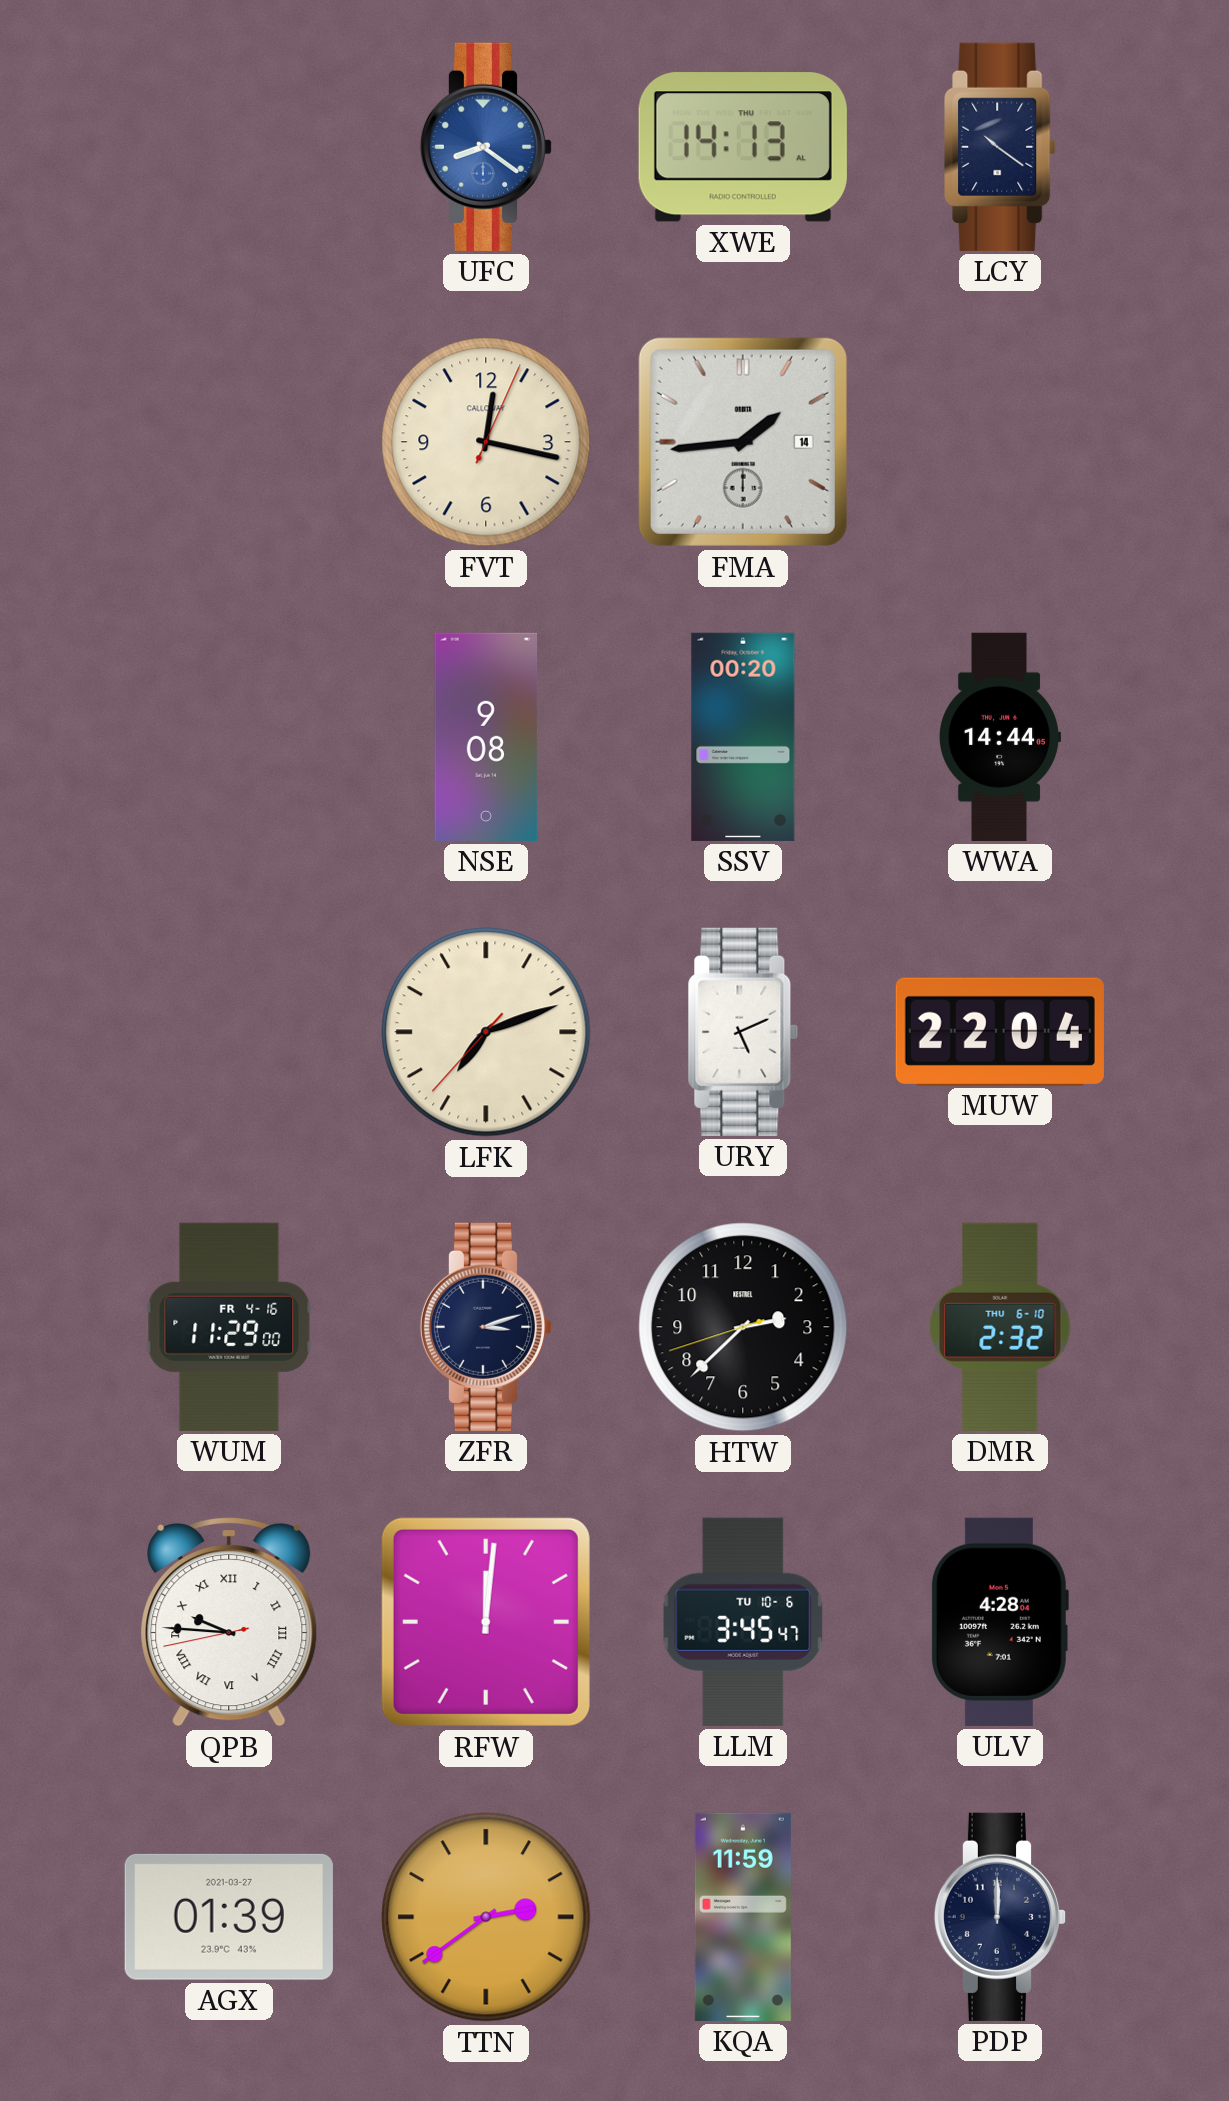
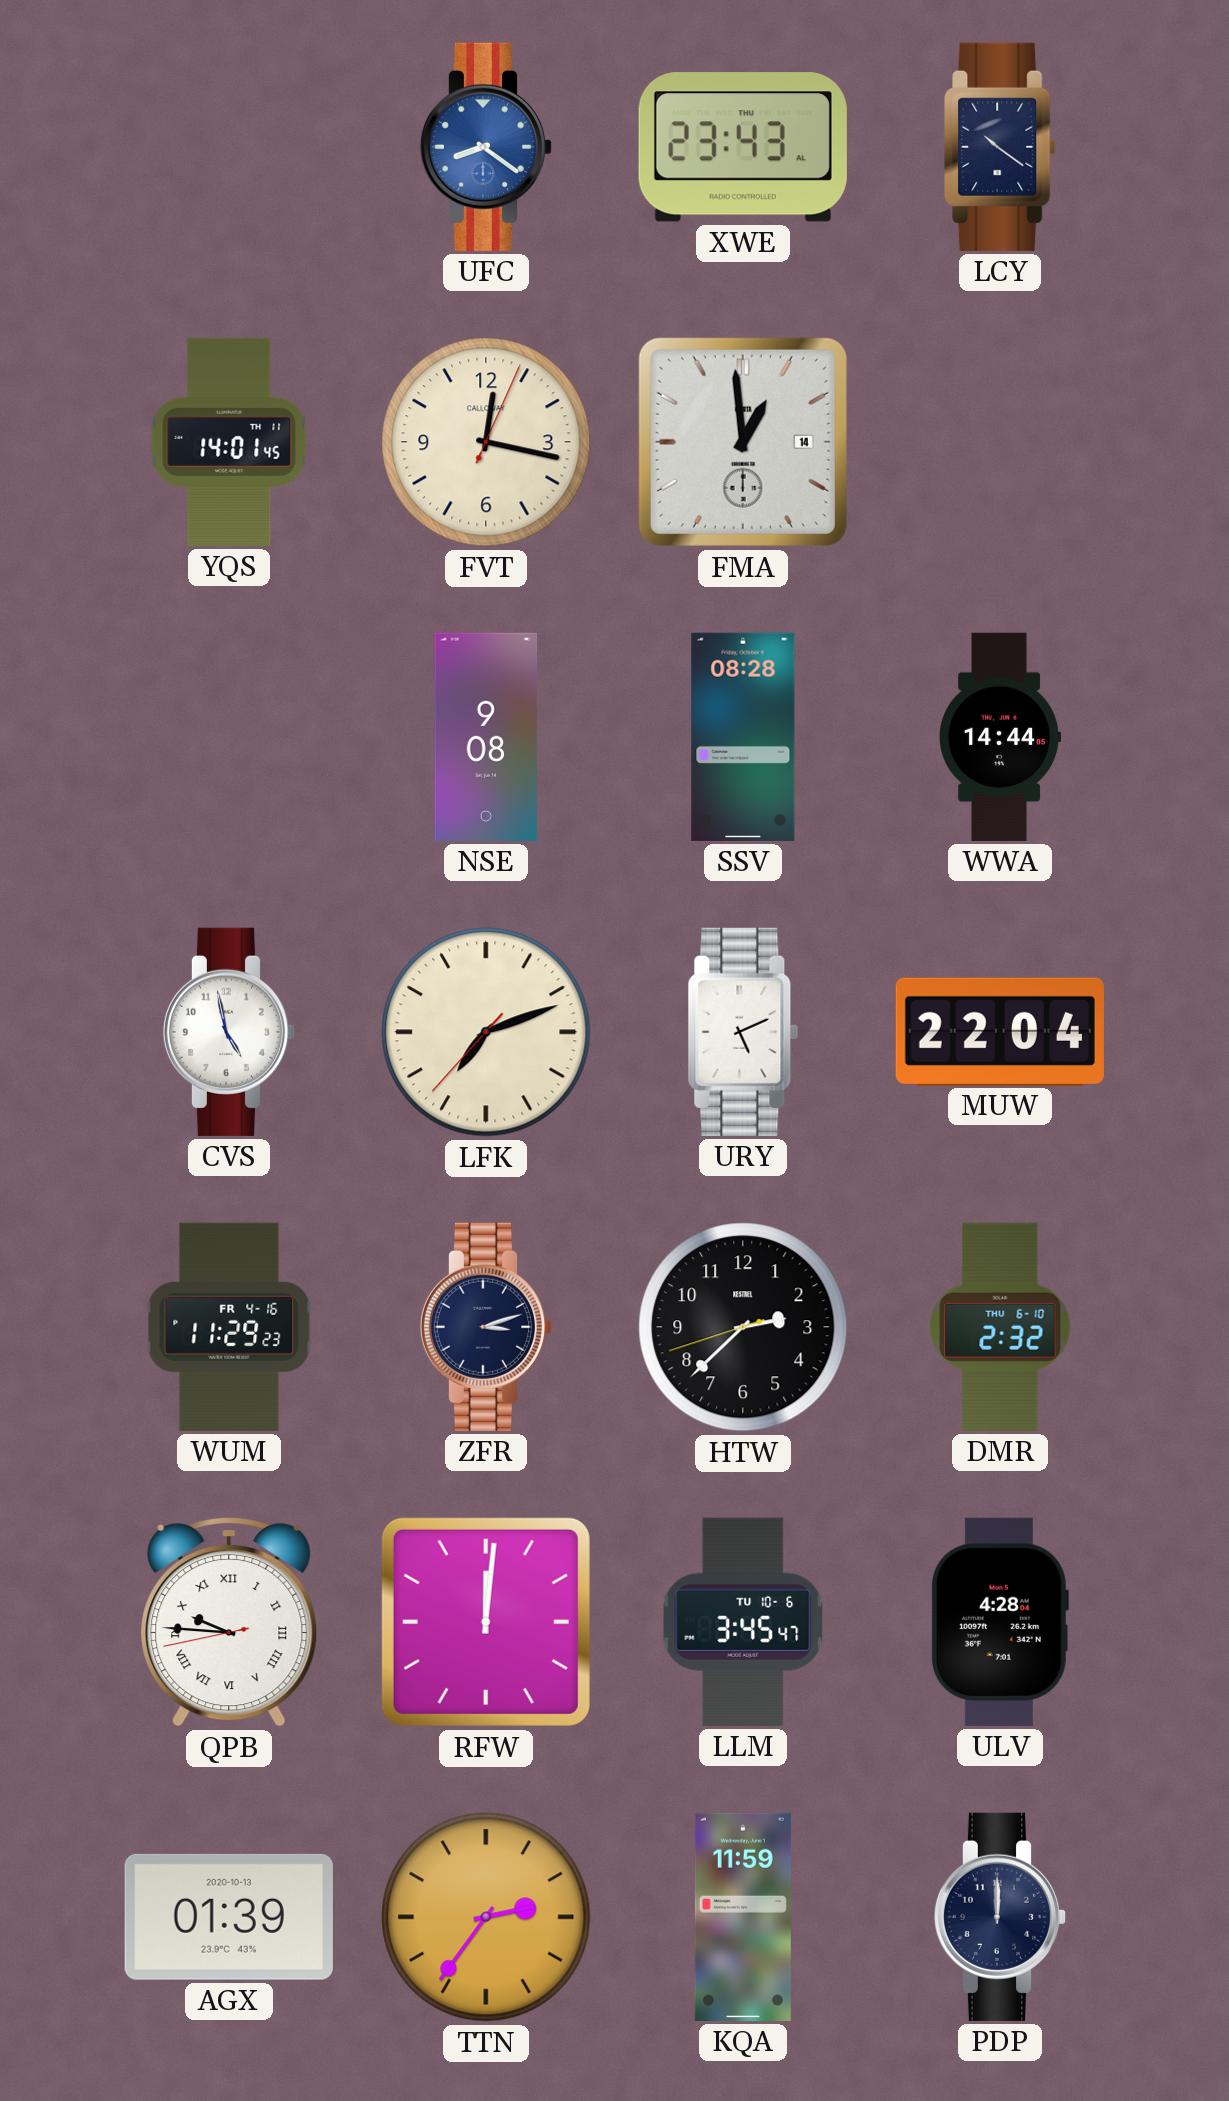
XWE: 14:13 -> 23:43 (743, 147)
YQS: none -> 14:01 (229, 442)
FMA: 1:44 -> 12:59 (743, 442)
SSV: 00:20 -> 08:28 (743, 737)
CVS: none -> 4:58 (229, 1032)
WUM: 11:29:00 -> 11:29:23 (229, 1327)
AGX date: 2021-03-27 -> 2020-10-13 (229, 1917)
TTN: 2:39 -> 2:36 (486, 1917)
